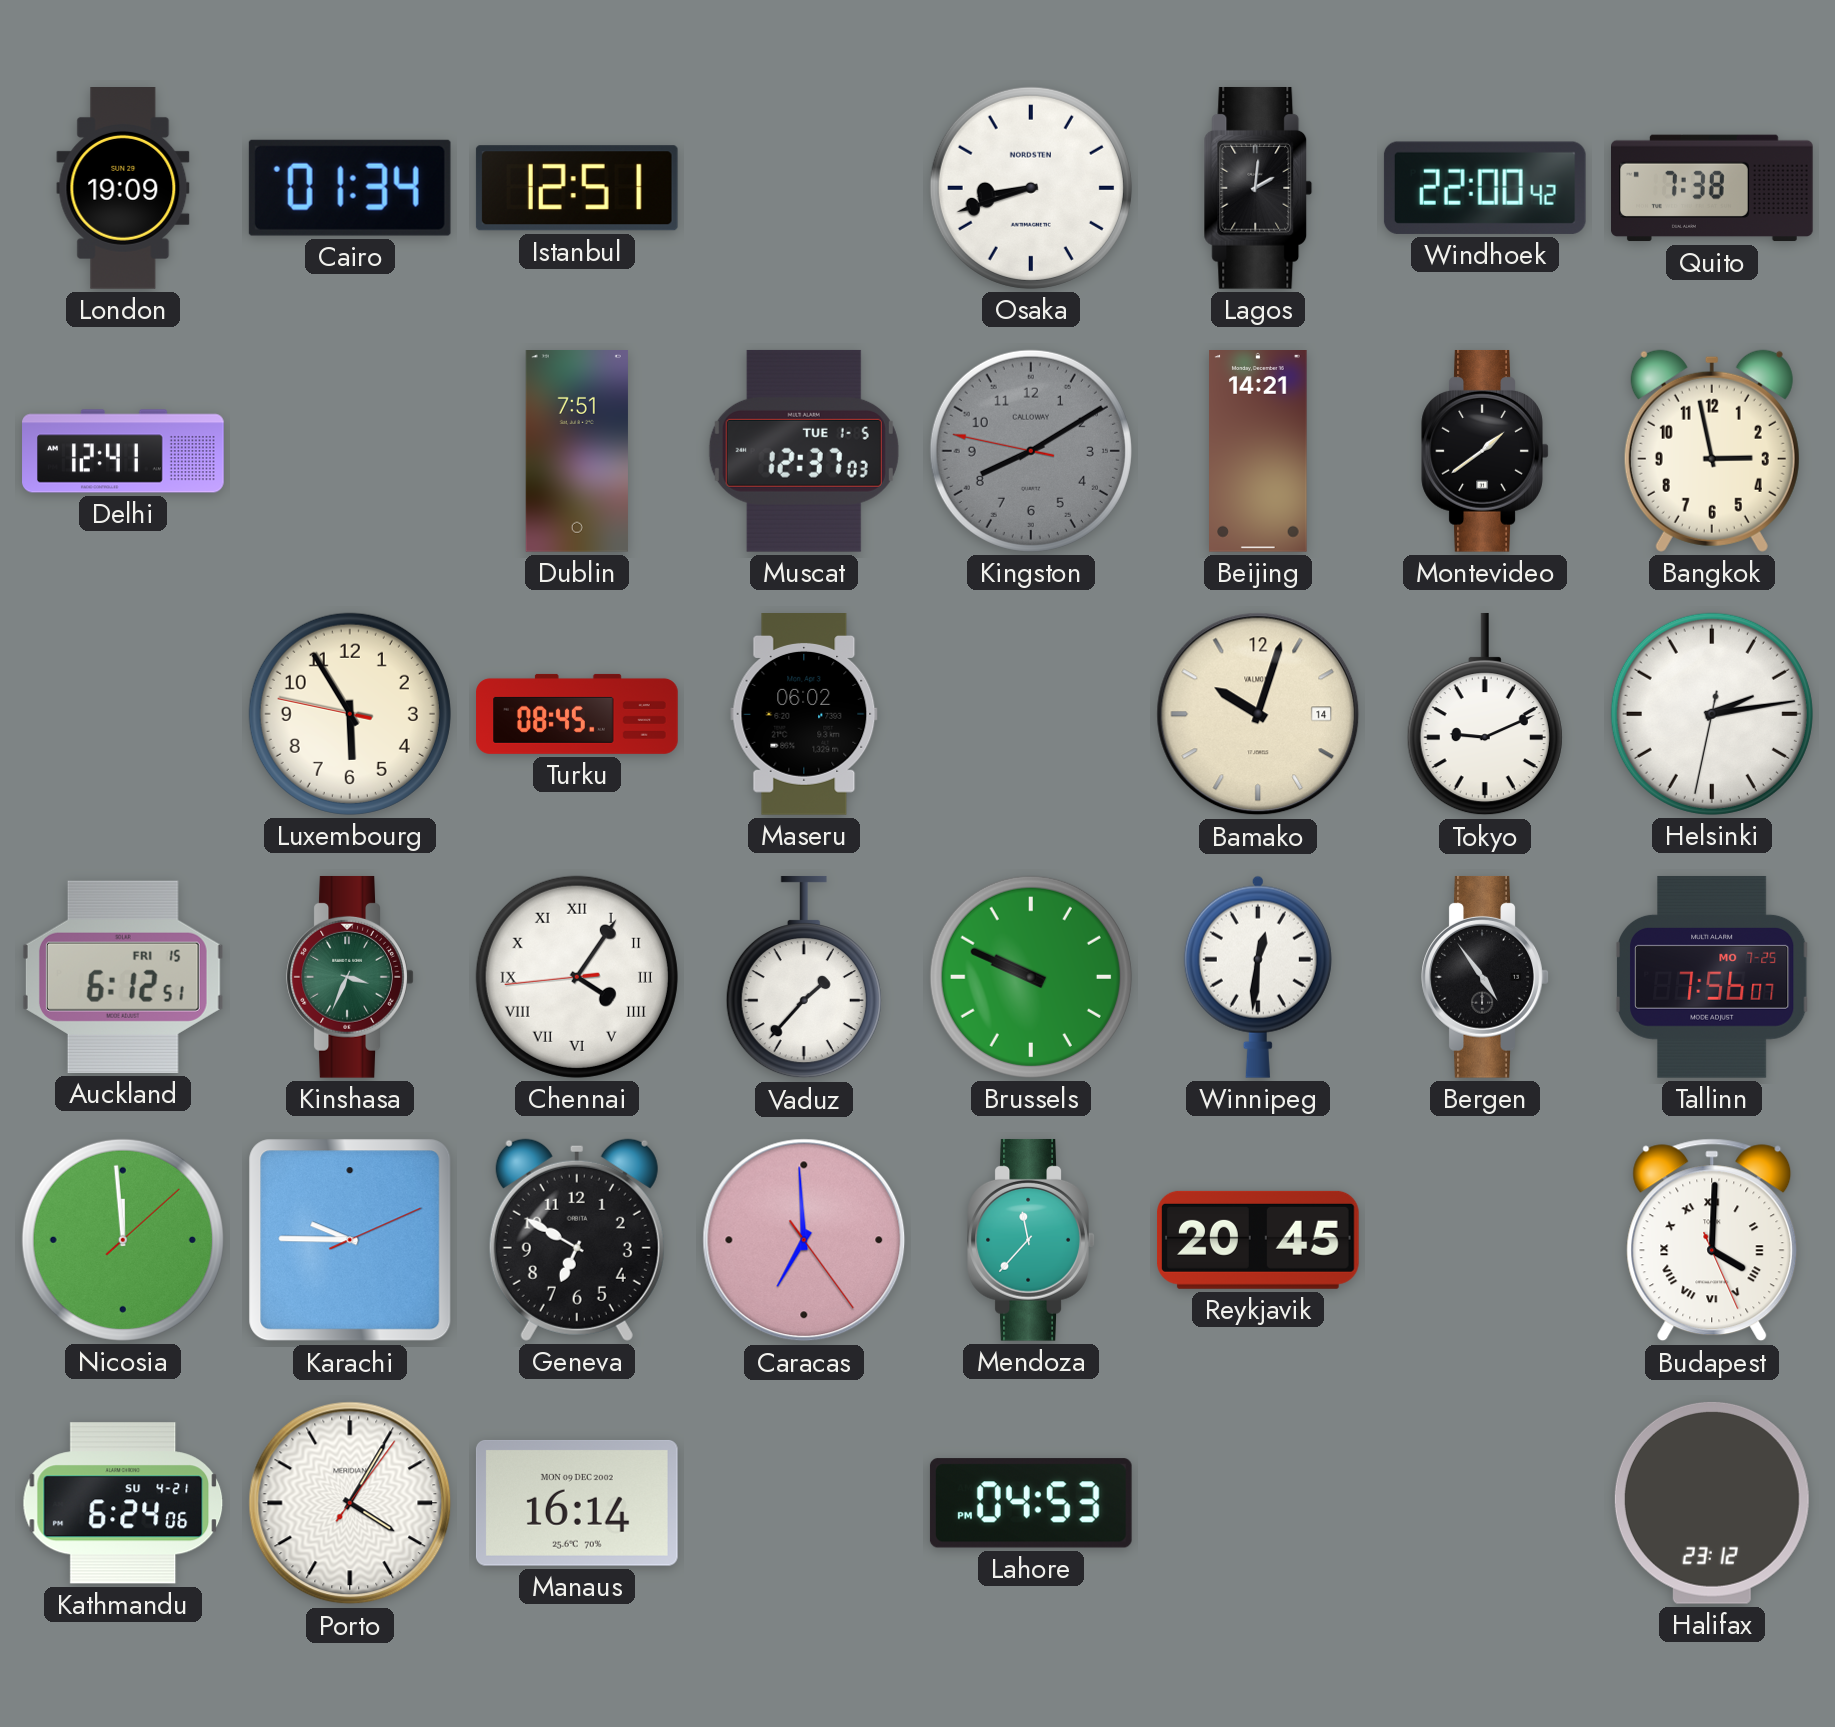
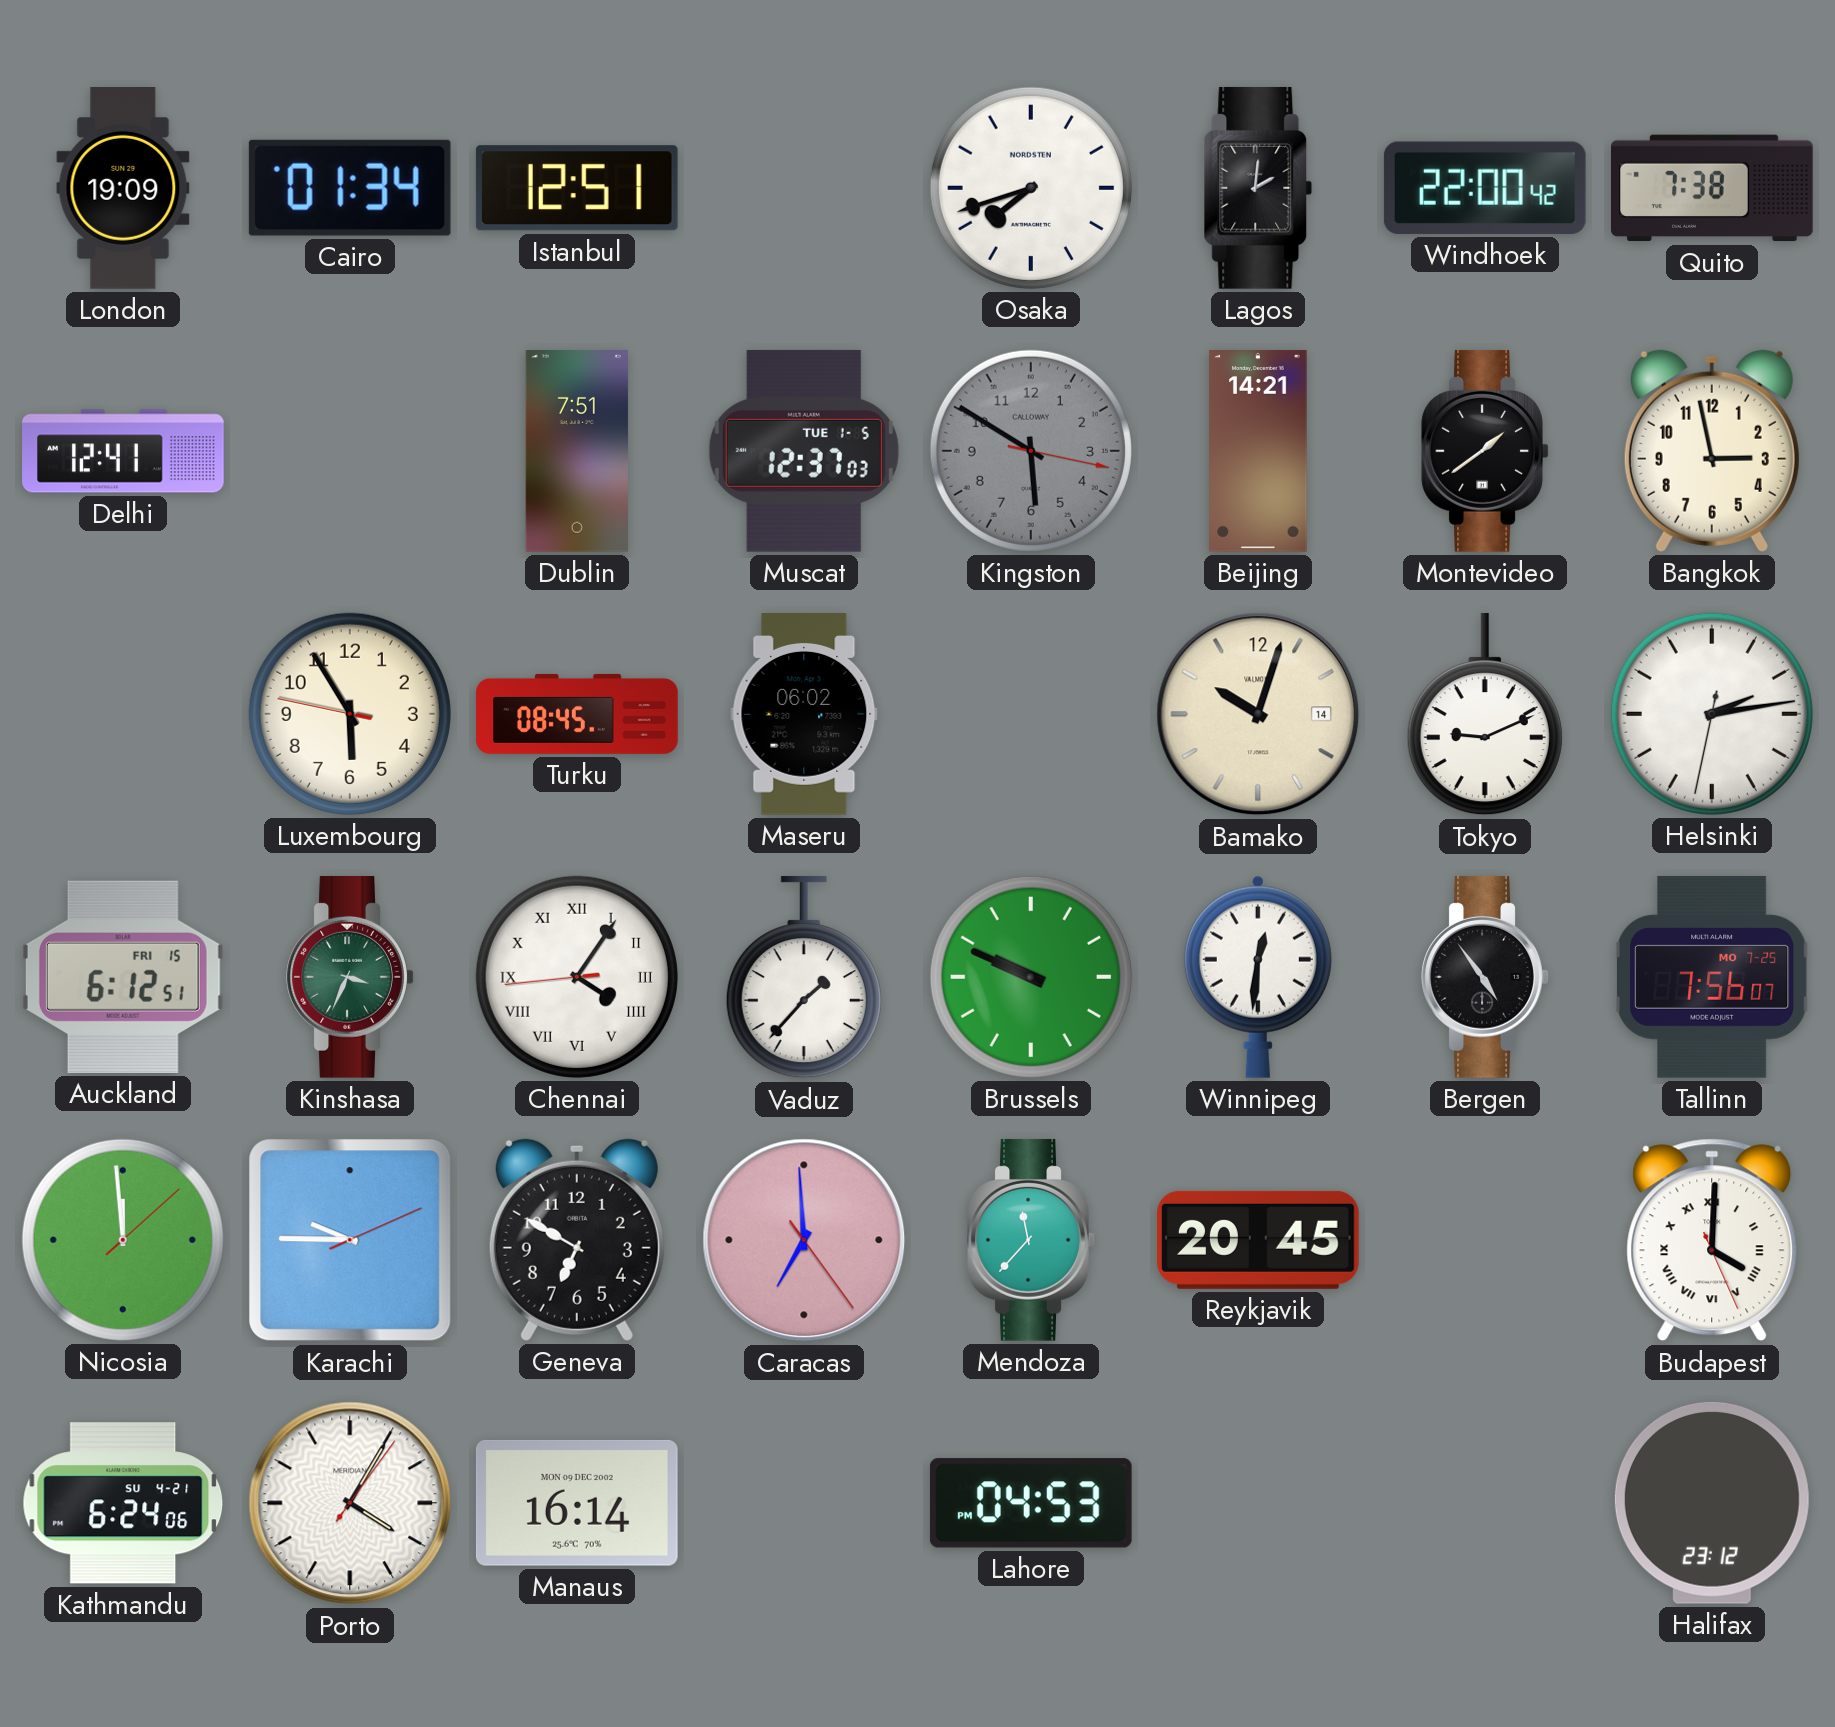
Osaka: 8:42 -> 7:42 (1031, 188)
Kingston: 8:09 -> 5:50 (1031, 451)
